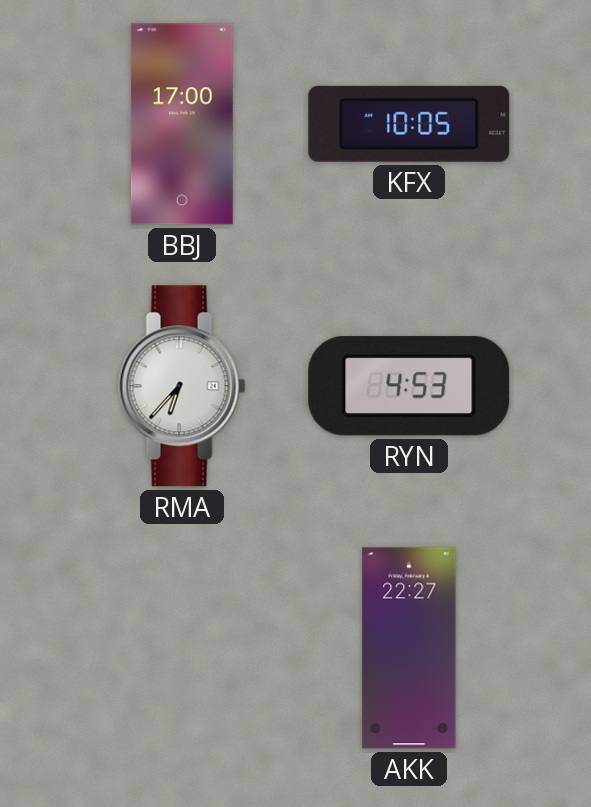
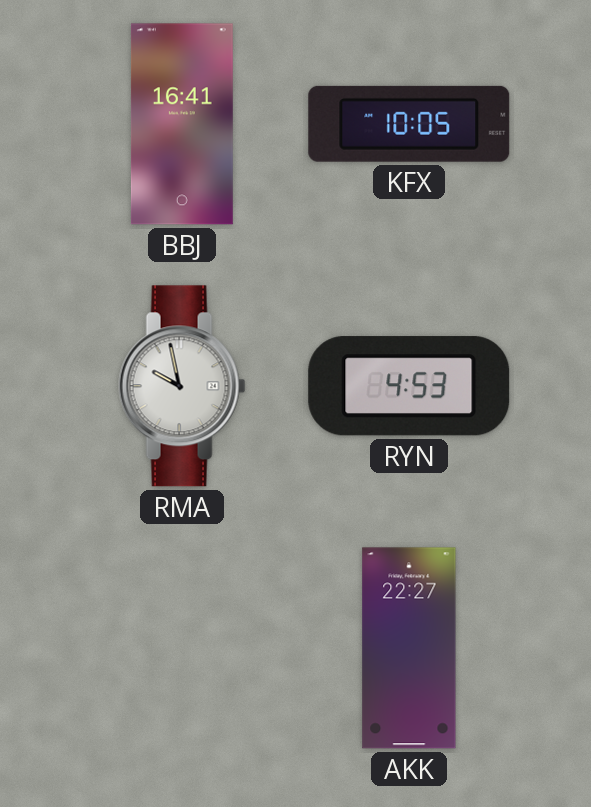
BBJ: 17:00 -> 16:41 (182, 124)
RMA: 6:37 -> 9:58 (182, 386)
